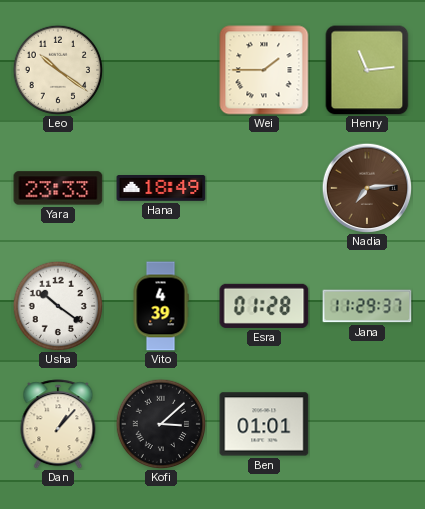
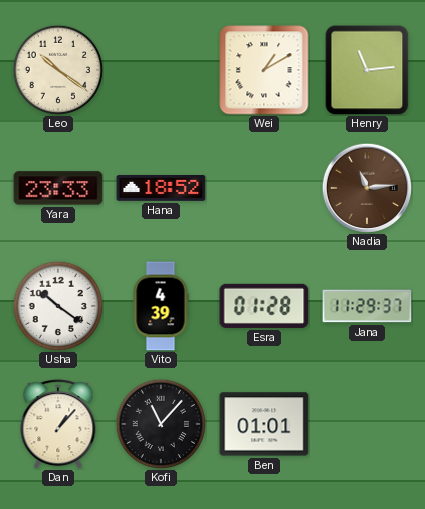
Wei: 1:45 -> 1:10 (264, 70)
Hana: 18:49 -> 18:52 (161, 189)
Nadia: 7:14 -> 11:14 (366, 187)
Kofi: 3:08 -> 11:07 (160, 423)
